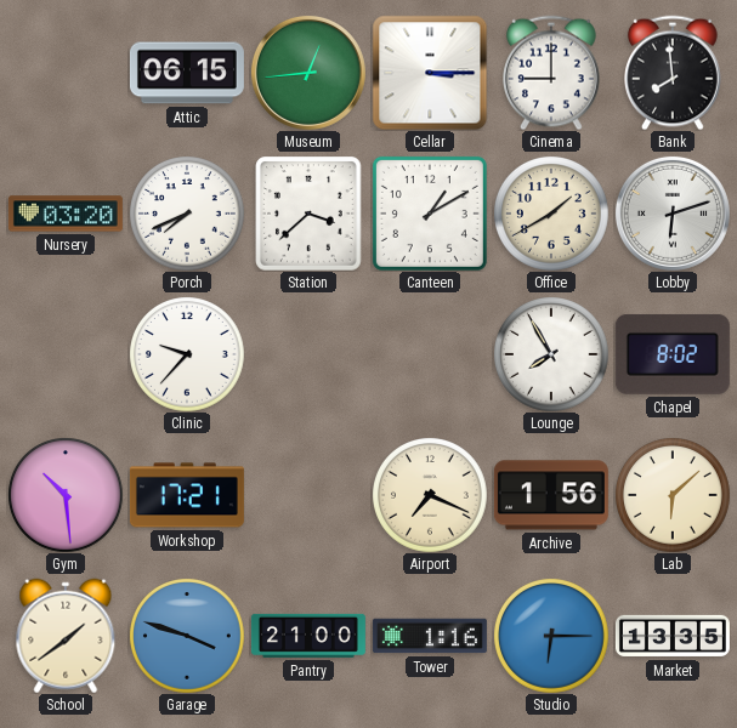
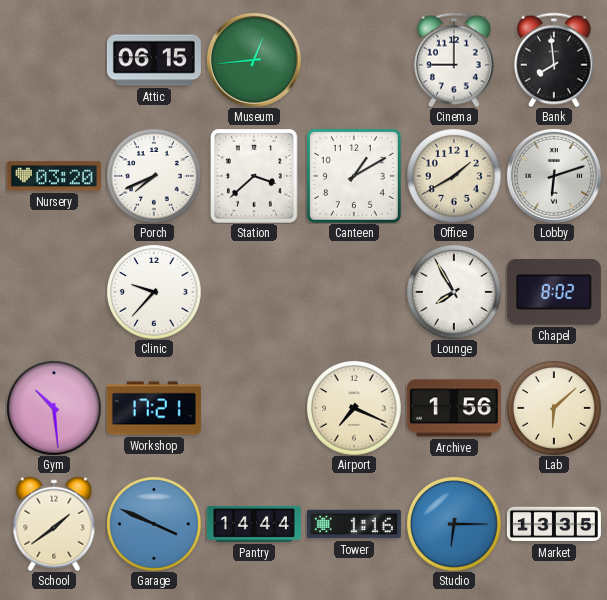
Cellar: 3:15 -> none (430, 73)
Garage: 3:48 -> 3:49 (154, 524)
Pantry: 21:00 -> 14:44 (254, 524)
